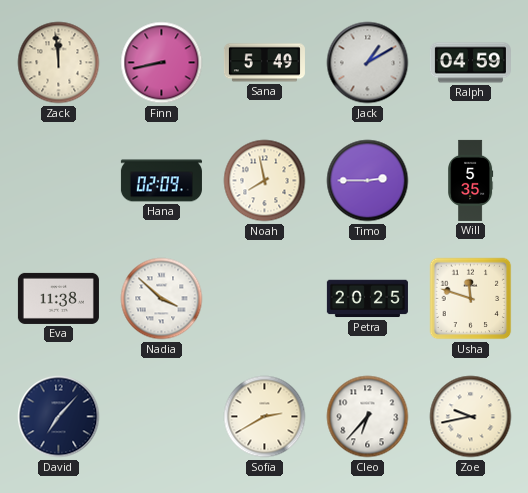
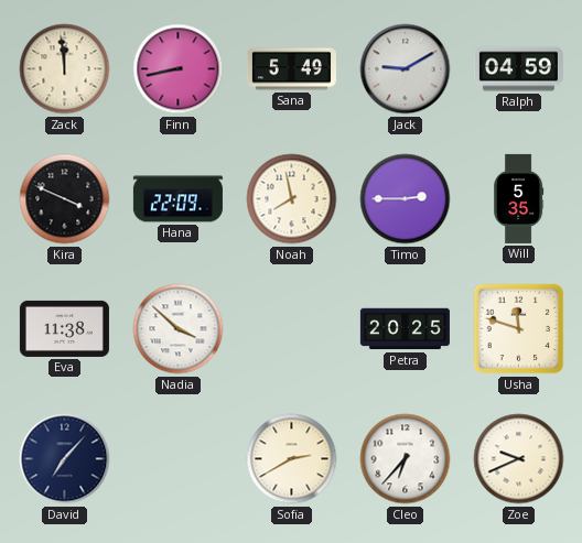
Jack: 1:10 -> 9:10 (406, 69)
Kira: none -> 3:49 (65, 199)
Hana: 02:09 -> 22:09 (177, 199)
Zoe: 9:43 -> 9:41 (519, 459)
